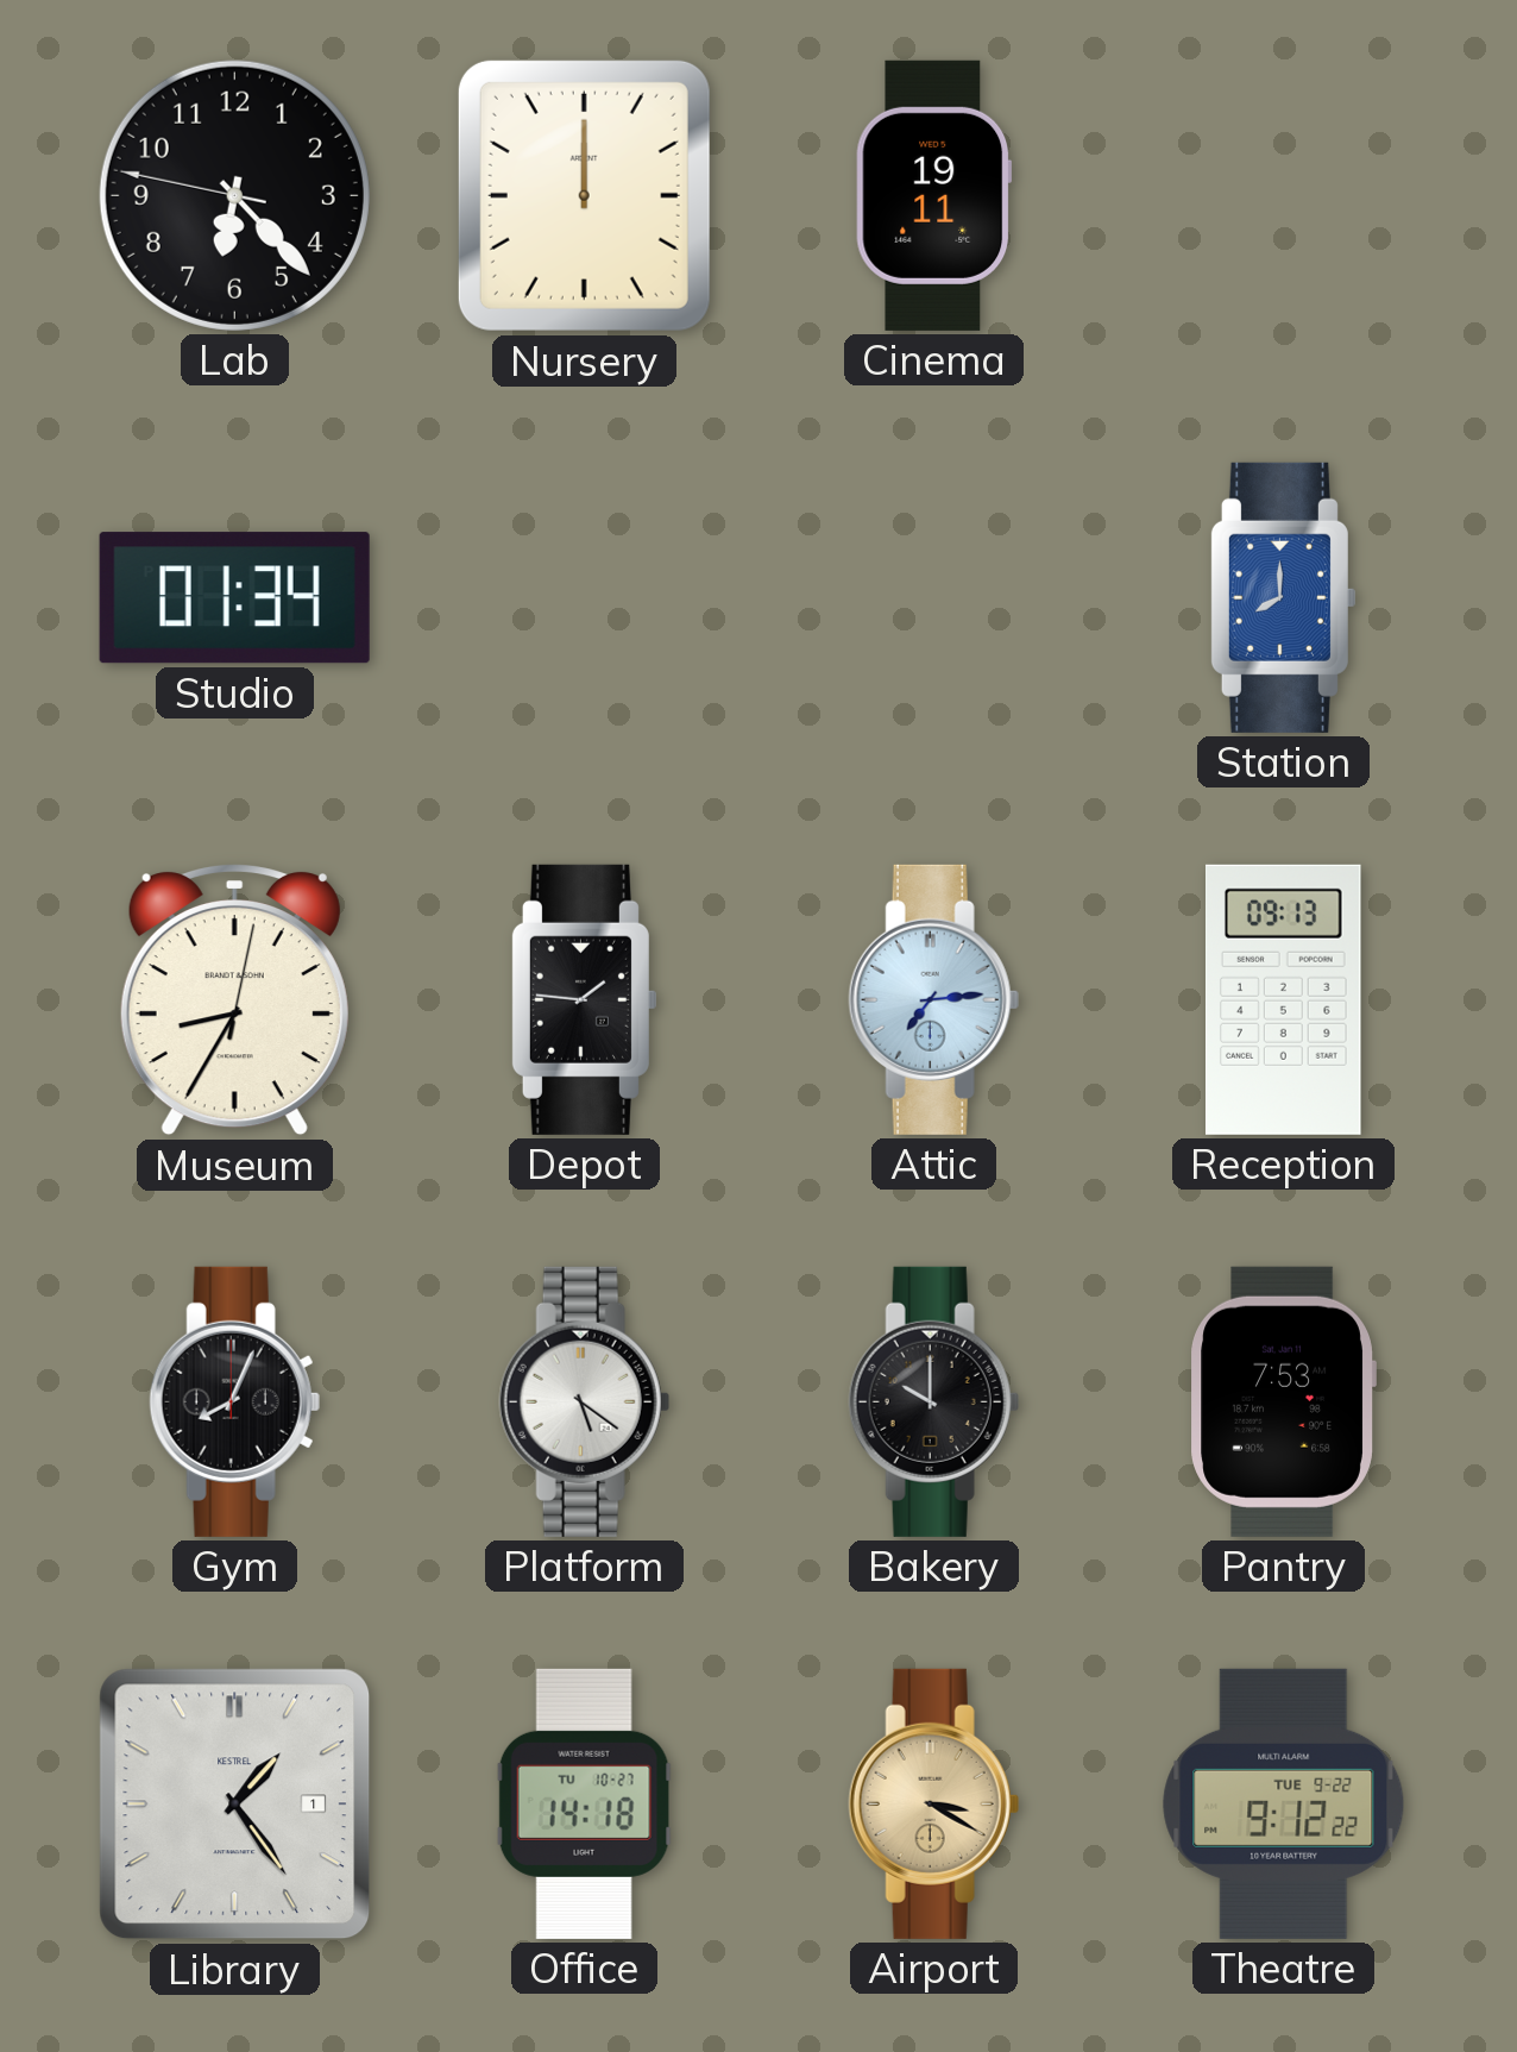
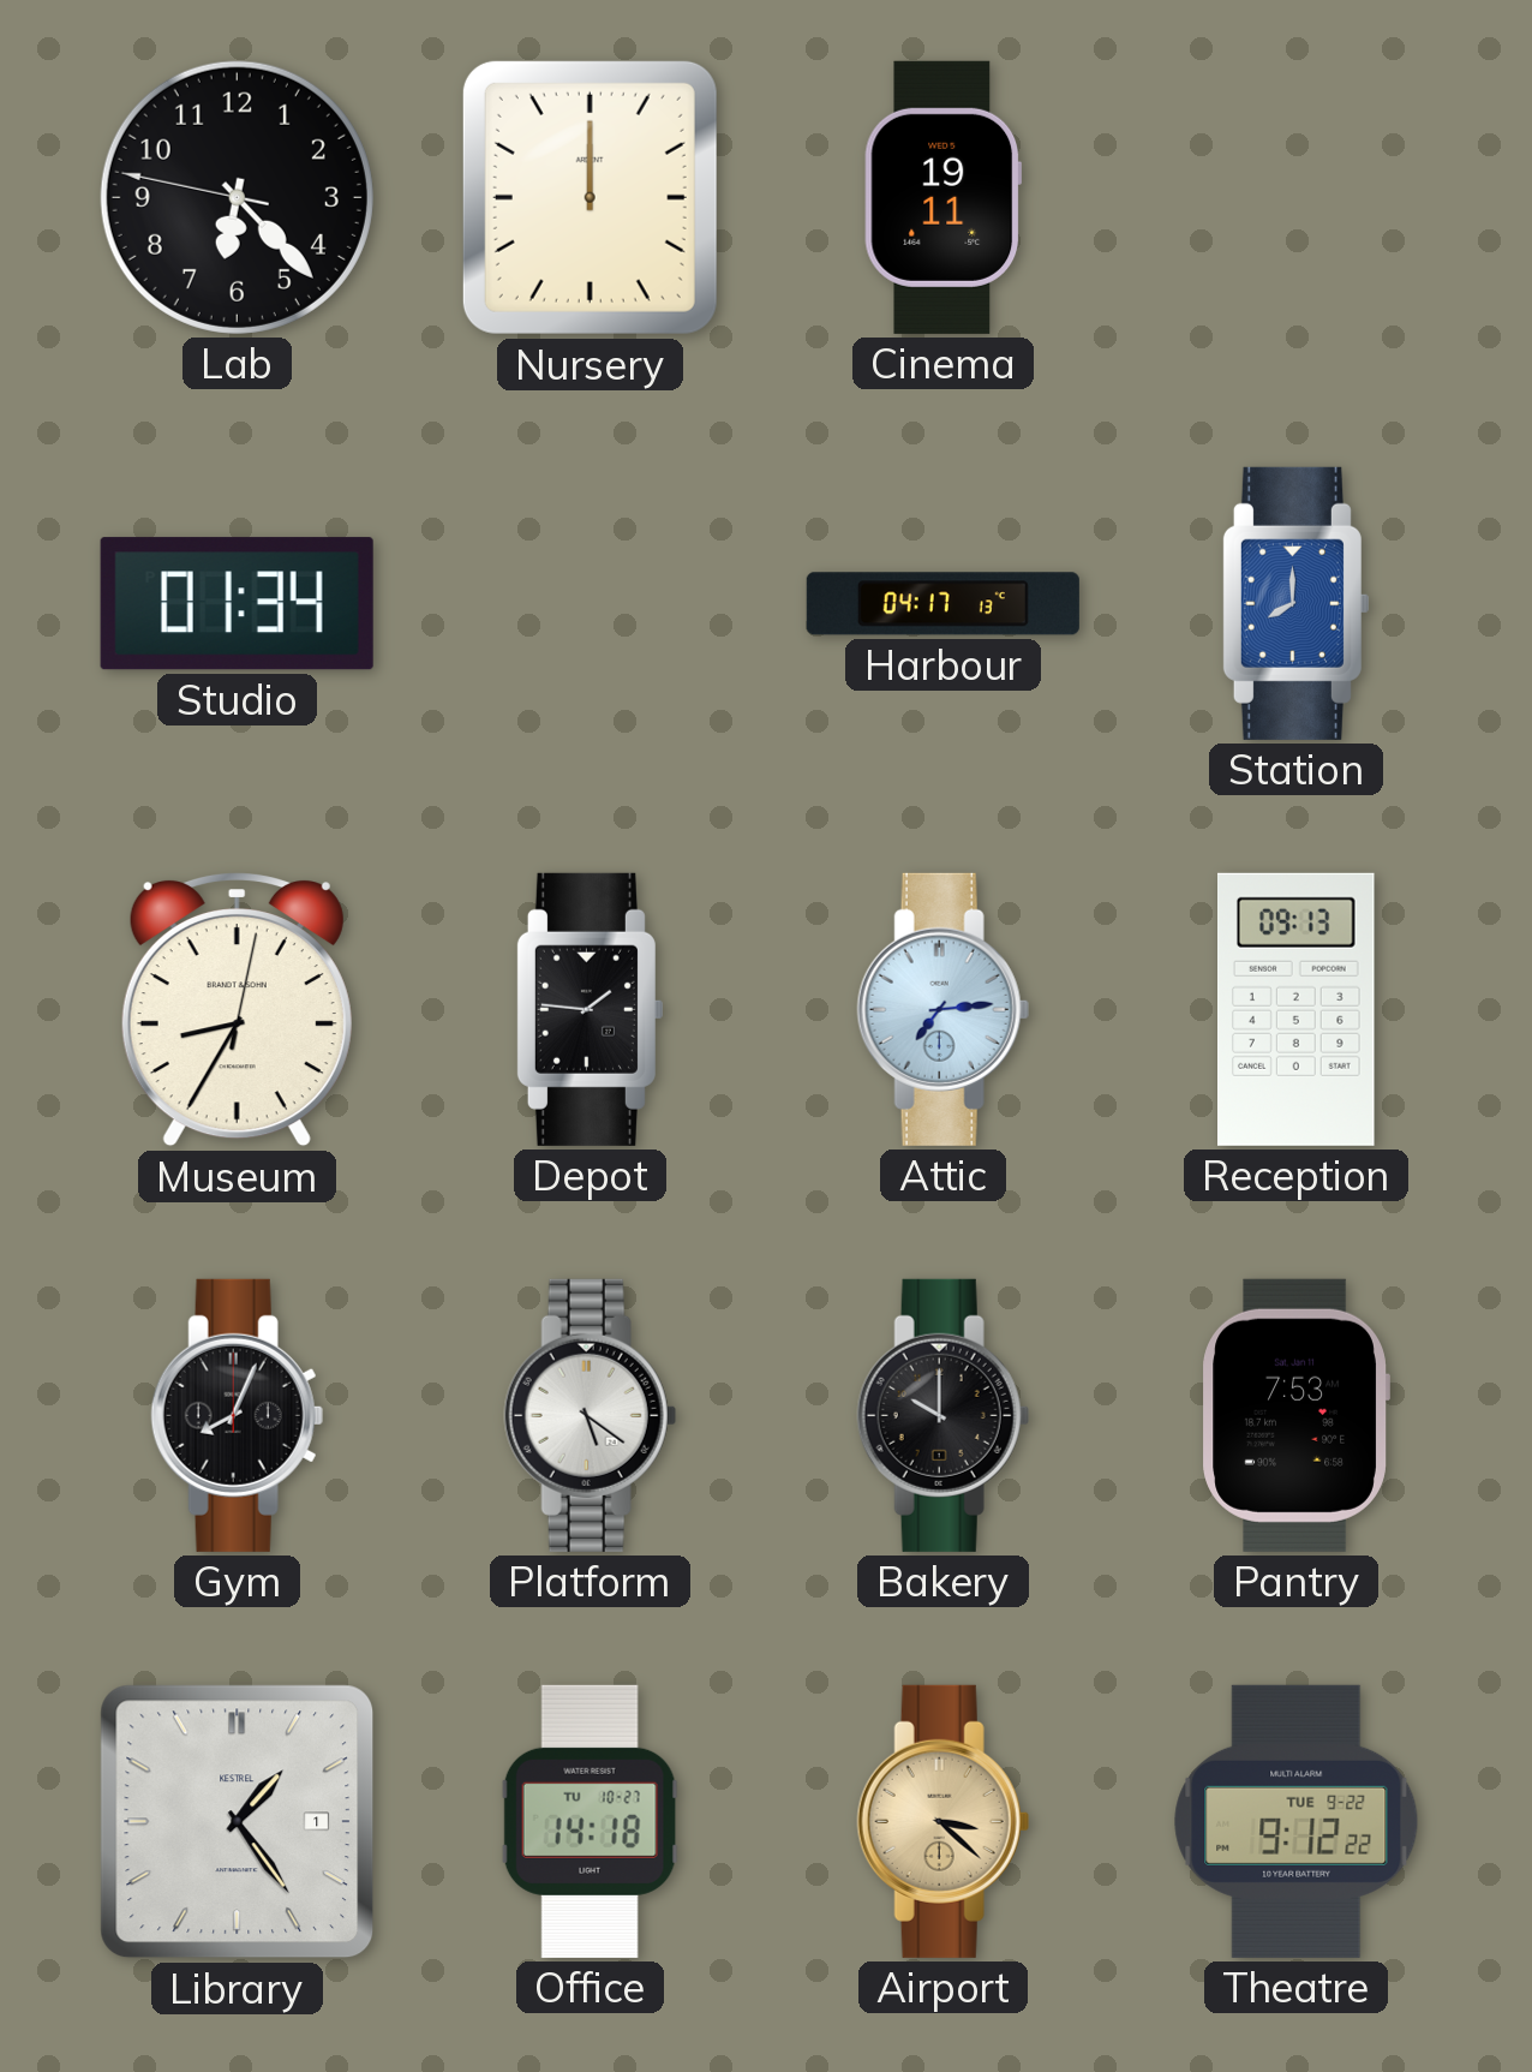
Harbour: none -> 04:17 (942, 604)
Airport: 3:20 -> 3:22 (942, 1821)
